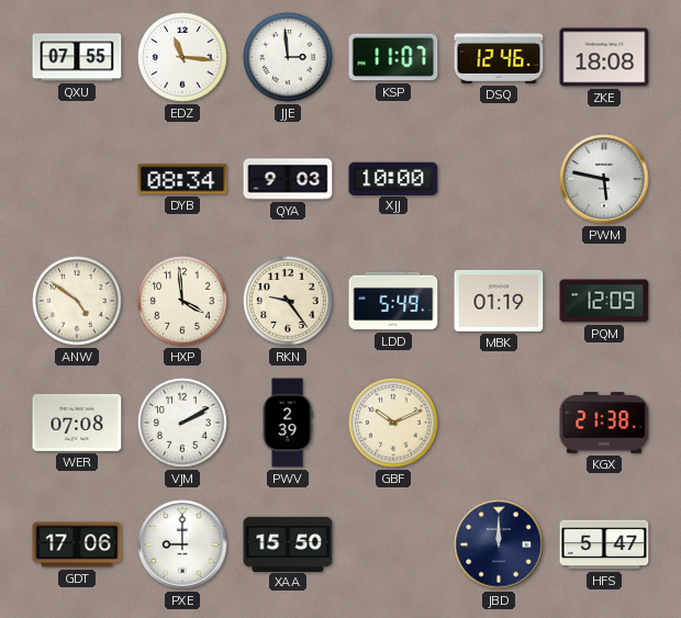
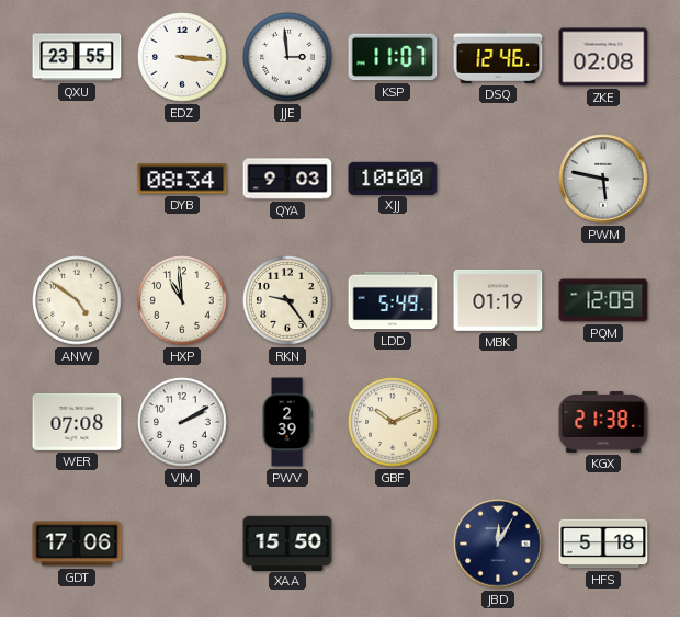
QXU: 07:55 -> 23:55 (77, 57)
EDZ: 11:16 -> 3:16 (182, 57)
ZKE: 18:08 -> 02:08 (603, 57)
HXP: 3:59 -> 10:59 (182, 300)
PXE: 9:00 -> none (182, 544)
JBD: 12:00 -> 12:05 (498, 544)
HFS: 5:47 -> 5:18 (603, 544)
